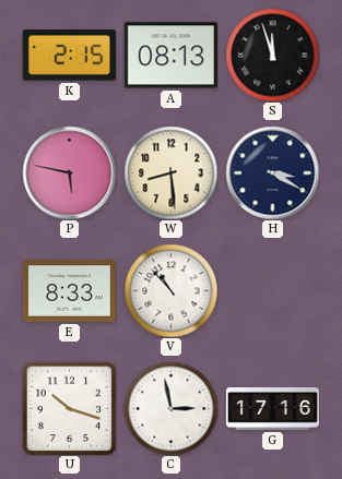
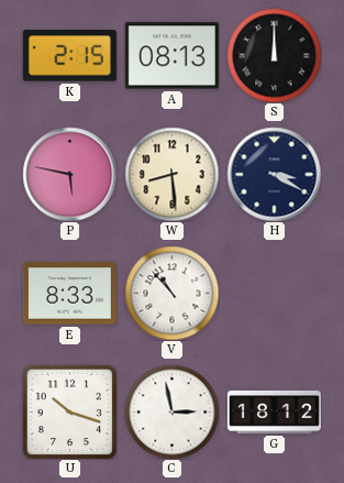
S: 11:57 -> 12:00 (274, 55)
G: 17:16 -> 18:12 (274, 413)
